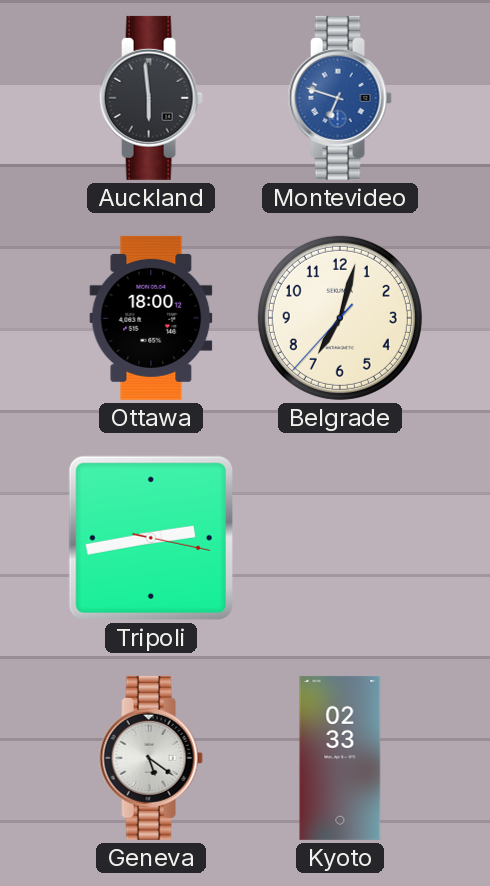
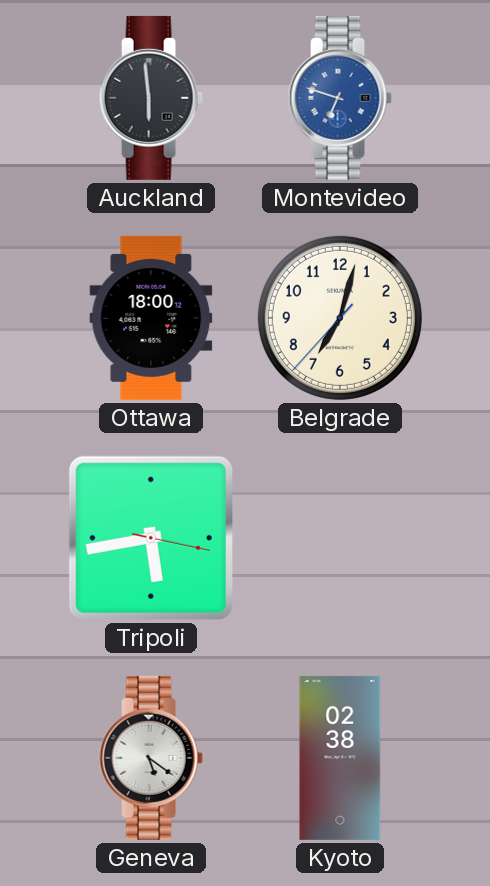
Tripoli: 2:43 -> 5:43 (151, 538)
Kyoto: 02:33 -> 02:38 (340, 758)
